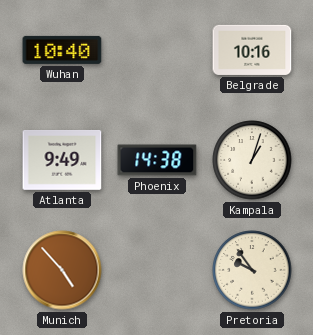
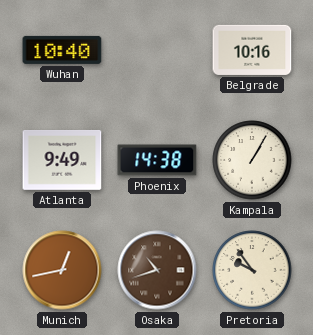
Kampala: 1:03 -> 1:05 (252, 160)
Munich: 4:53 -> 12:43 (62, 270)
Osaka: none -> 10:42 (157, 270)
